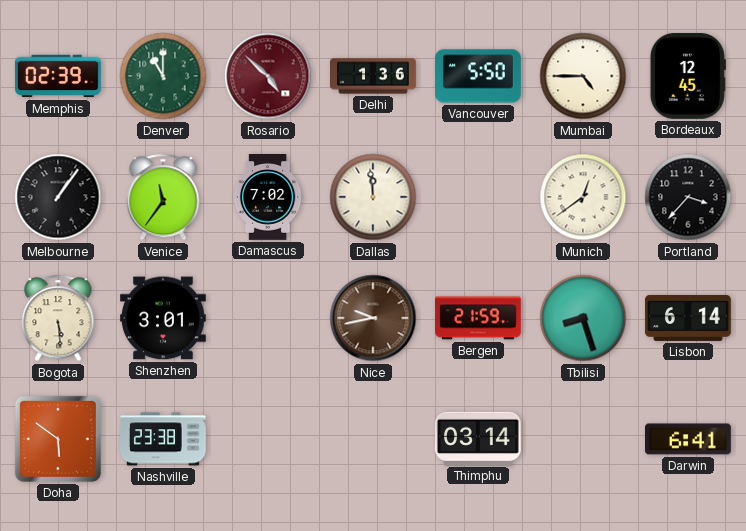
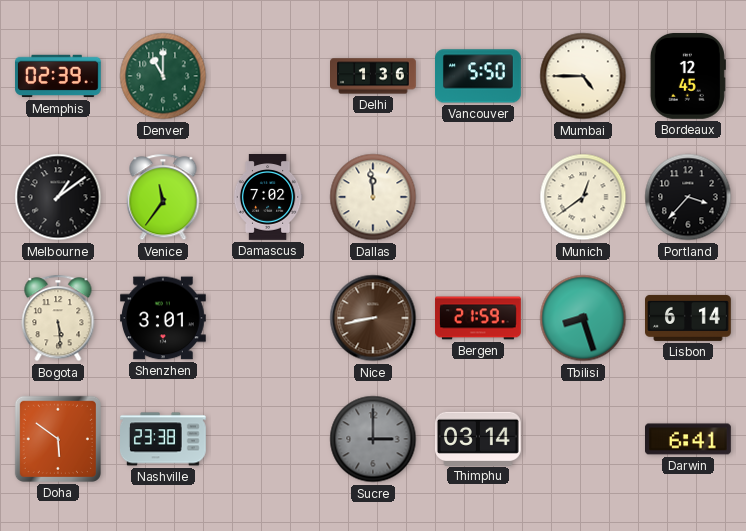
Rosario: 4:52 -> none (268, 76)
Melbourne: 1:06 -> 1:09 (58, 197)
Nice: 9:43 -> 8:43 (373, 318)
Sucre: none -> 3:00 (373, 439)
